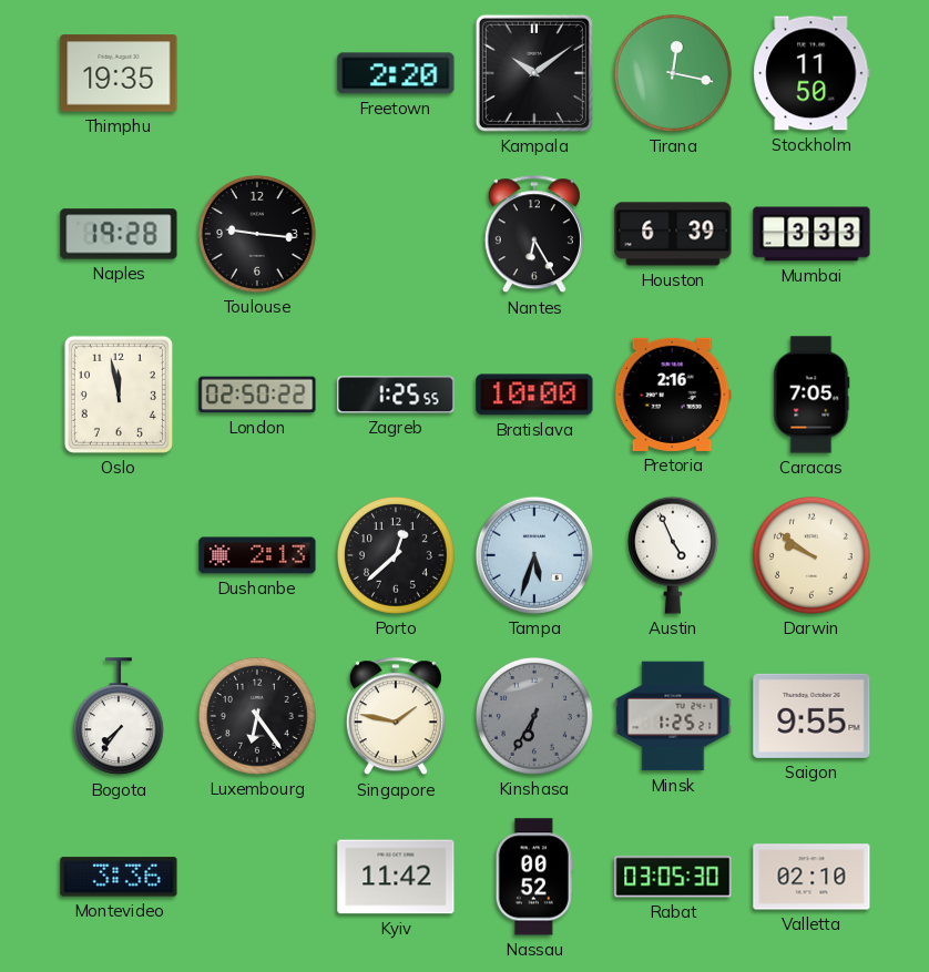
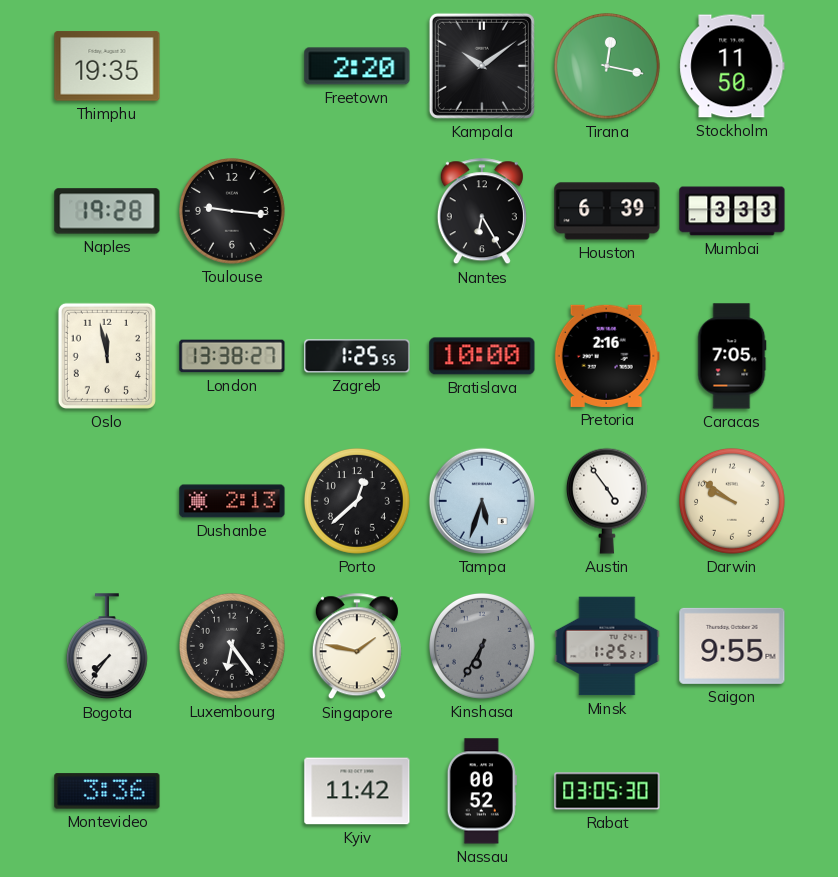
London: 02:50 -> 13:38 (232, 356)
Austin: 4:56 -> 4:54 (607, 501)
Valletta: 02:10 -> none (811, 877)
